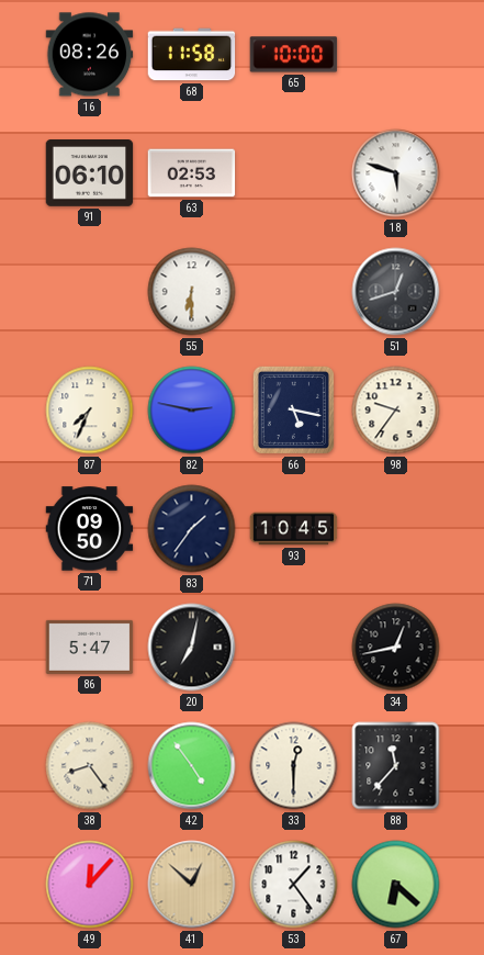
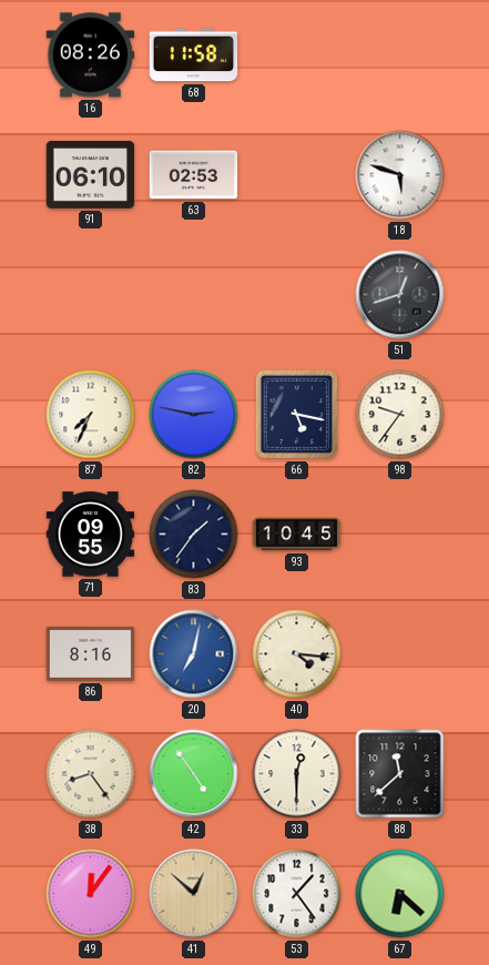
65: 10:00 -> none (294, 55)
55: 6:30 -> none (192, 292)
71: 09:50 -> 09:55 (91, 535)
86: 5:47 -> 8:16 (91, 653)
20 dial: black -> blue (194, 654)
40: none -> 4:16 (297, 654)
34: 12:43 -> none (396, 648)
88: 11:37 -> 11:38 (400, 774)
49: 12:07 -> 12:06 (91, 894)
